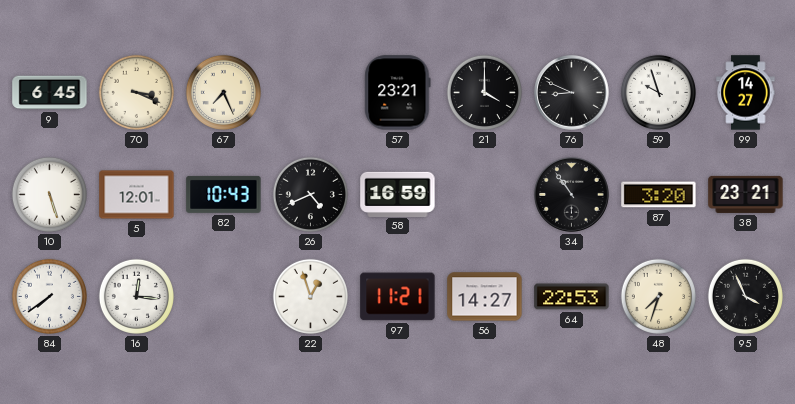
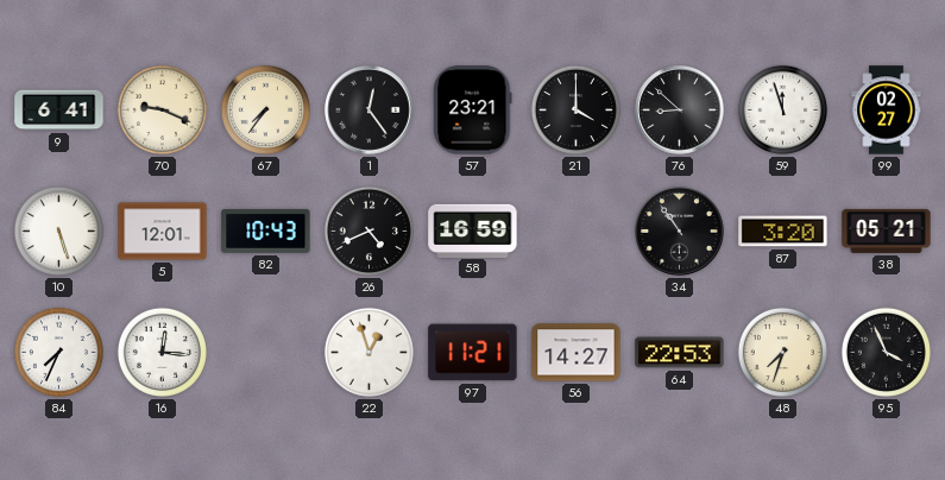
9: 6:45 -> 6:41 (59, 110)
70: 3:19 -> 9:19 (162, 109)
67: 7:26 -> 7:36 (265, 109)
1: none -> 12:24 (370, 110)
76: 8:49 -> 8:52 (680, 110)
59: 9:57 -> 11:57 (782, 109)
99: 14:27 -> 02:27 (887, 110)
38: 23:21 -> 05:21 (887, 230)
84: 7:39 -> 7:34 (58, 352)
